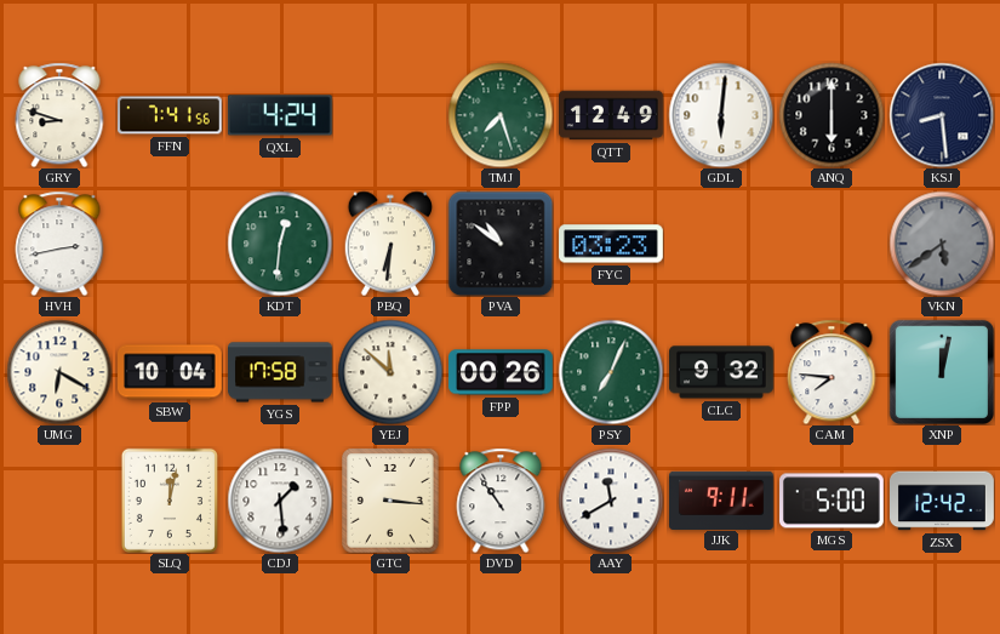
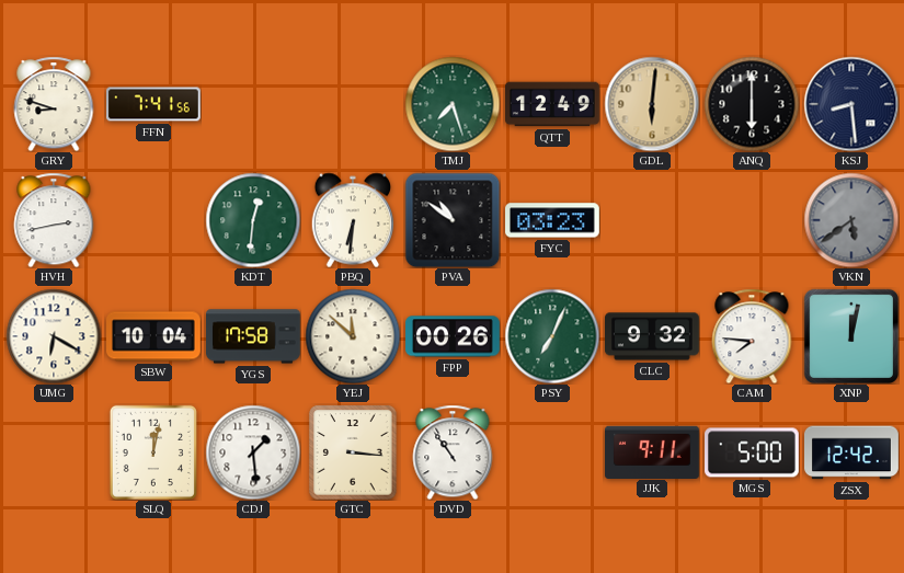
QXL: 4:24 -> none (280, 115)
GDL dial: white -> champagne (652, 104)
AAY: 11:40 -> none (611, 501)
